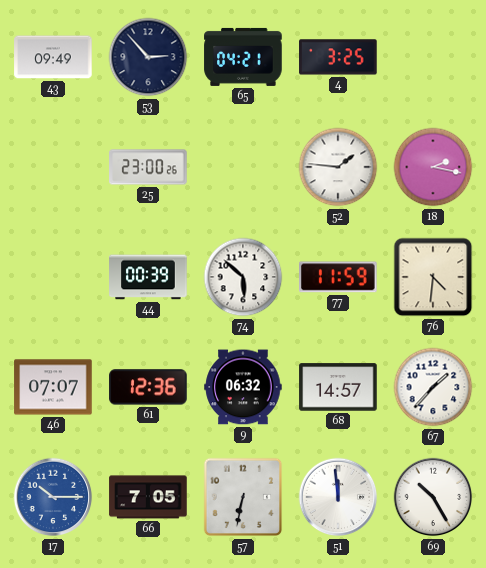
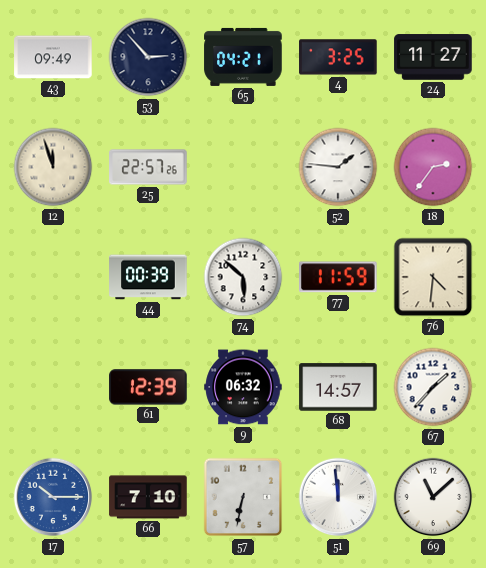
24: none -> 11:27 (433, 57)
12: none -> 11:57 (53, 167)
25: 23:00 -> 22:57 (148, 167)
18: 2:17 -> 2:36 (433, 167)
46: 07:07 -> none (53, 387)
61: 12:36 -> 12:39 (148, 387)
66: 7:05 -> 7:10 (148, 497)
69: 10:25 -> 11:08 (433, 497)
